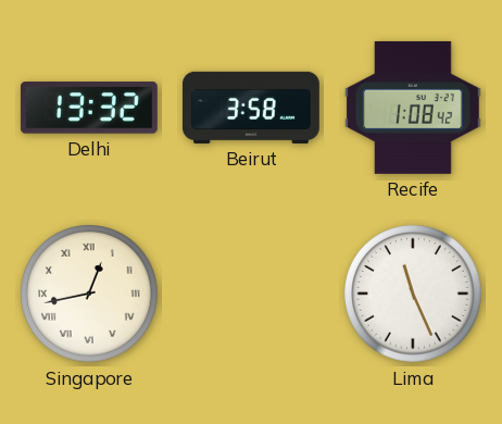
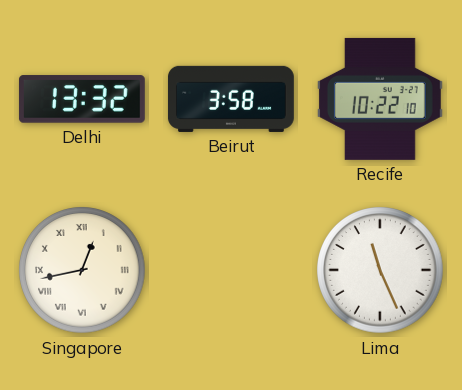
Recife: 1:08 -> 10:22 (380, 99)
